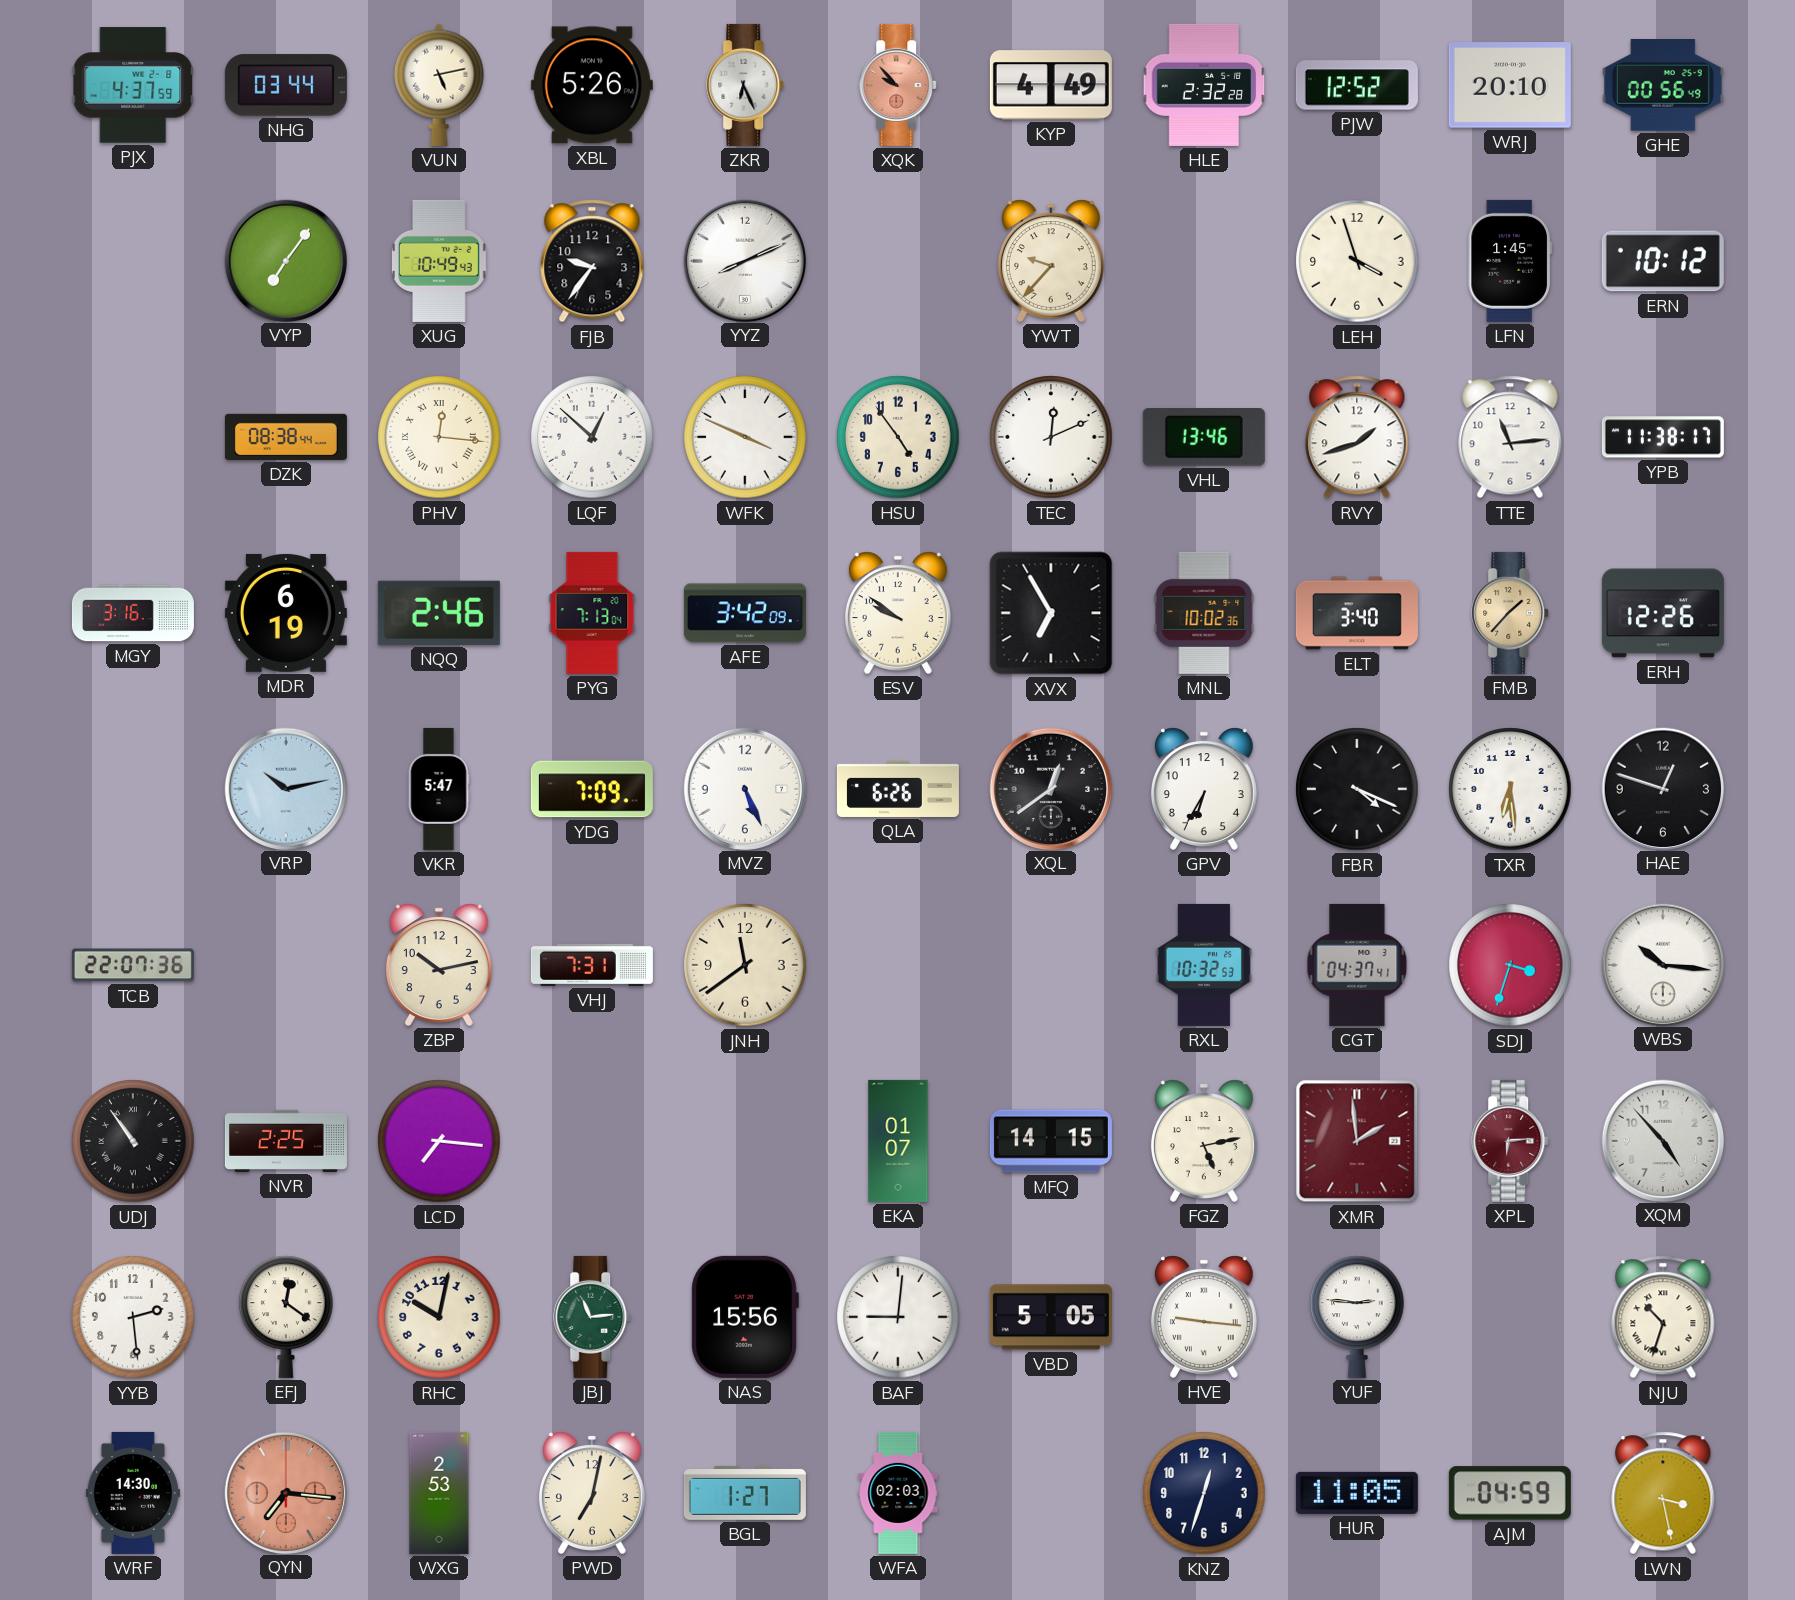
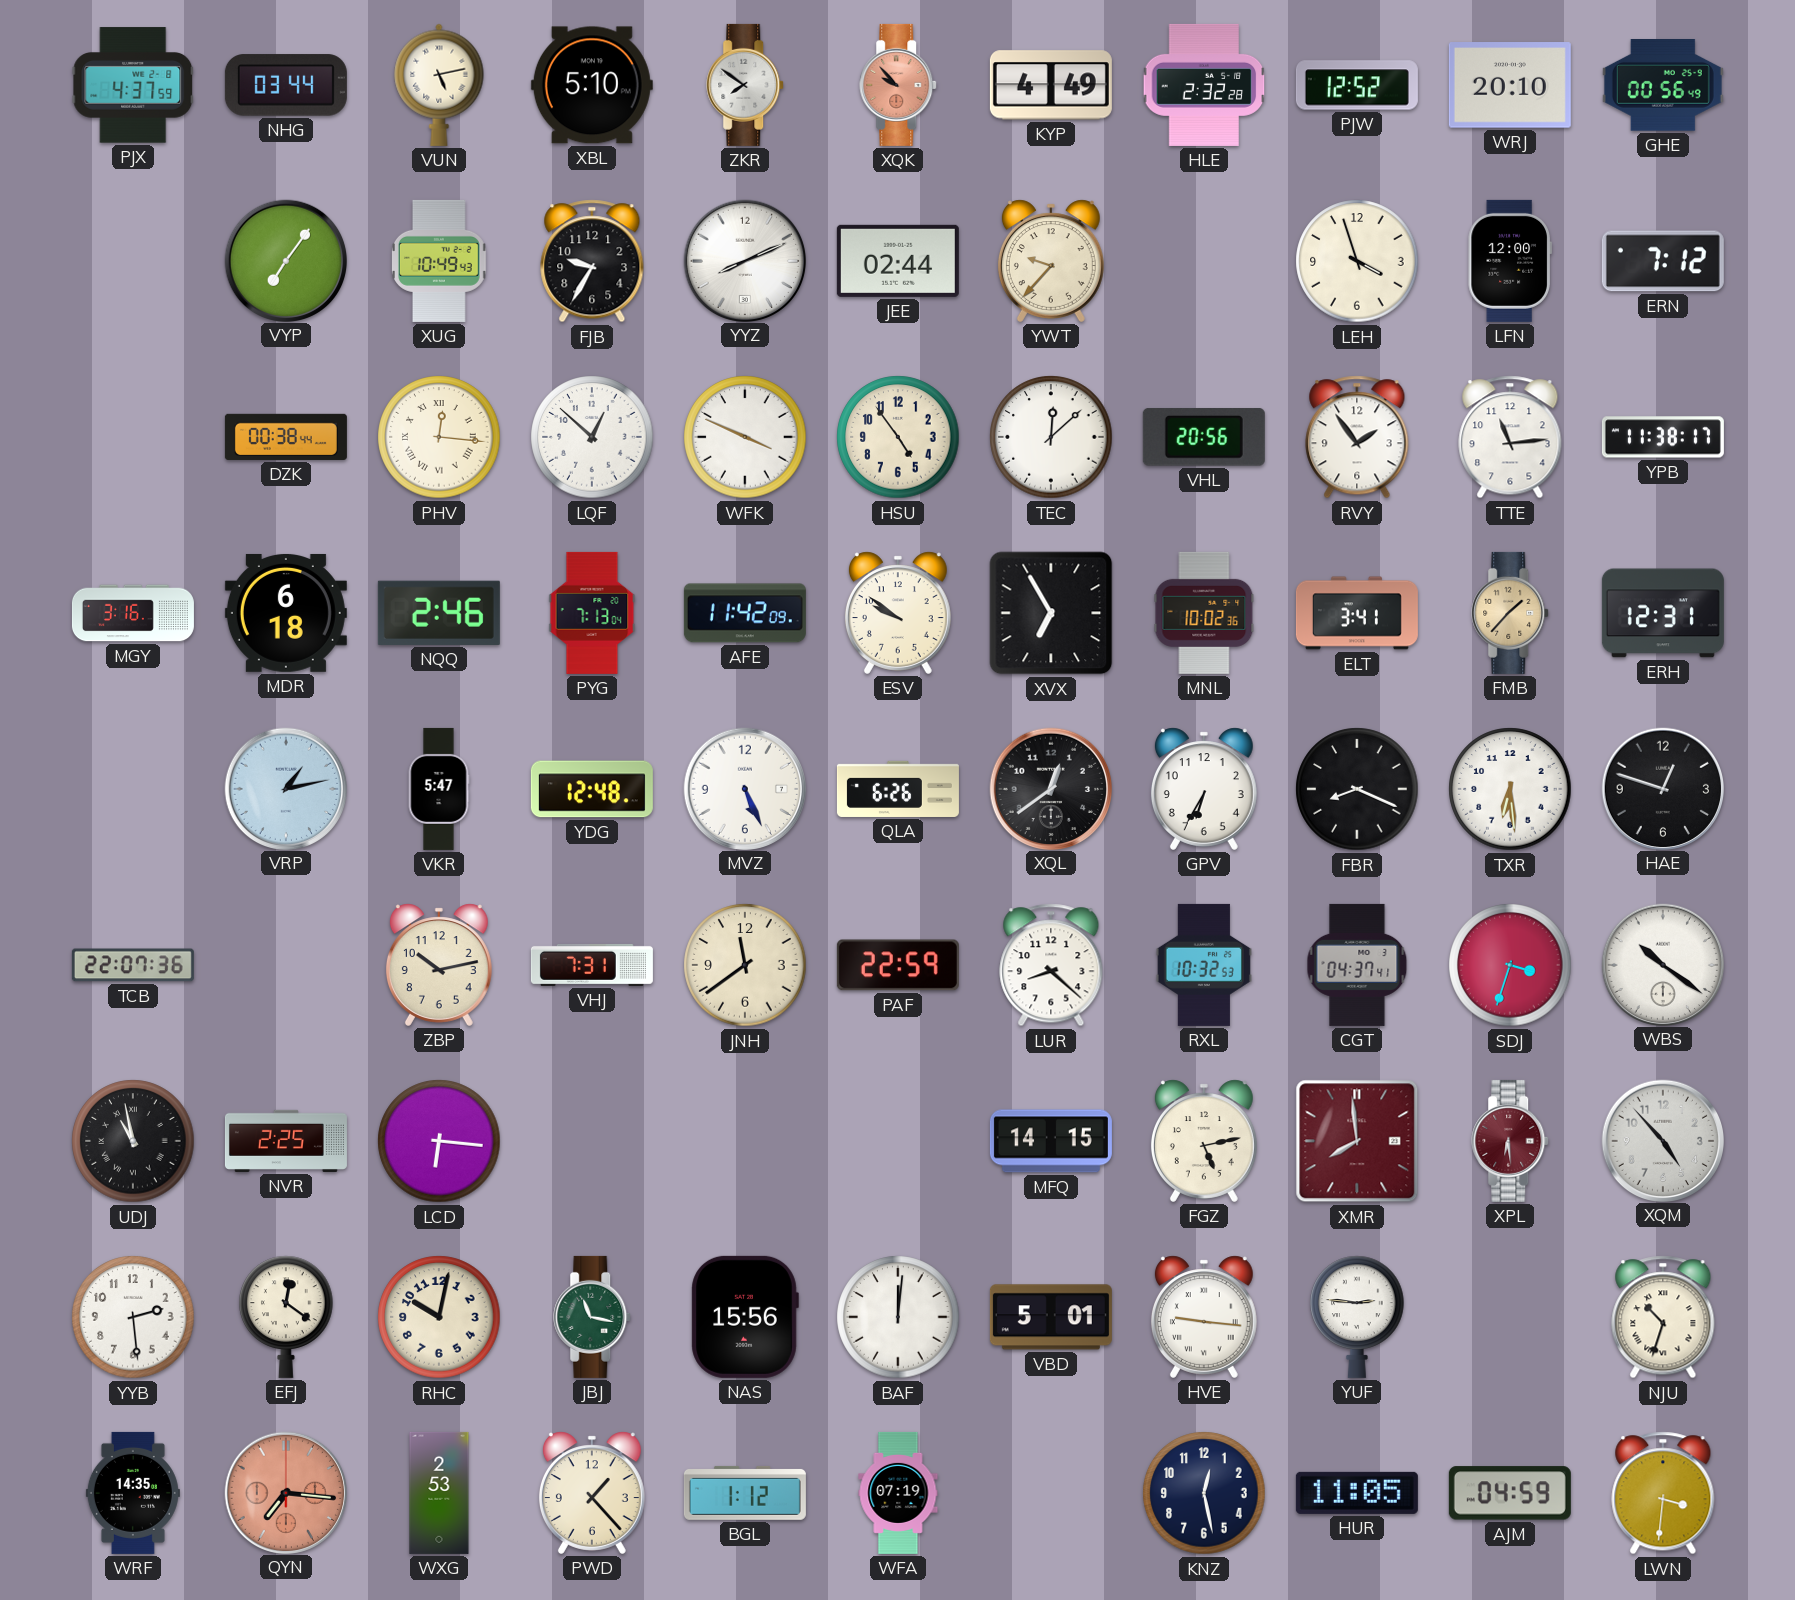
XBL: 5:26 -> 5:10 (592, 85)
ZKR: 6:26 -> 7:51 (746, 85)
FJB: 9:36 -> 9:35 (592, 261)
JEE: none -> 02:44 (898, 261)
LFN: 1:45 -> 12:00 (1510, 261)
ERN: 10:12 -> 7:12 (1663, 261)
DZK: 08:38 -> 00:38 (286, 437)
TEC: 12:11 -> 12:08 (1051, 437)
VHL: 13:46 -> 20:56 (1204, 438)
RVY: 1:42 -> 1:54 (1357, 437)
MDR: 6:19 -> 6:18 (286, 613)
AFE: 3:42 -> 11:42 (745, 613)
ELT: 3:40 -> 3:41 (1357, 613)
ERH: 12:26 -> 12:31 (1663, 613)
VRP: 10:13 -> 1:13 (285, 788)
YDG: 7:09 -> 12:48 (592, 789)
FBR: 4:19 -> 8:19 (1357, 789)
PAF: none -> 22:59 (898, 965)
LUR: none -> 8:22 (1051, 965)
WBS: 10:16 -> 10:21 (1662, 964)
UDJ: 10:54 -> 10:58 (133, 1141)
LCD: 7:16 -> 6:16 (439, 1141)
EKA: 01:07 -> none (898, 1141)
XMR: 1:59 -> 7:59 (1357, 1141)
XPL: 6:14 -> 6:29 (1511, 1141)
JBJ: 11:14 -> 11:17 (593, 1317)
BAF: 9:01 -> 12:01 (898, 1317)
VBD: 5:05 -> 5:01 (1051, 1317)
WRF: 14:30 -> 14:35 (133, 1493)
PWD: 7:02 -> 1:23 (592, 1493)
BGL: 1:27 -> 1:12 (745, 1493)
WFA: 02:03 -> 07:19 (898, 1493)
KNZ: 12:33 -> 12:28 (1204, 1493)
LWN: 3:28 -> 3:31 (1663, 1493)
